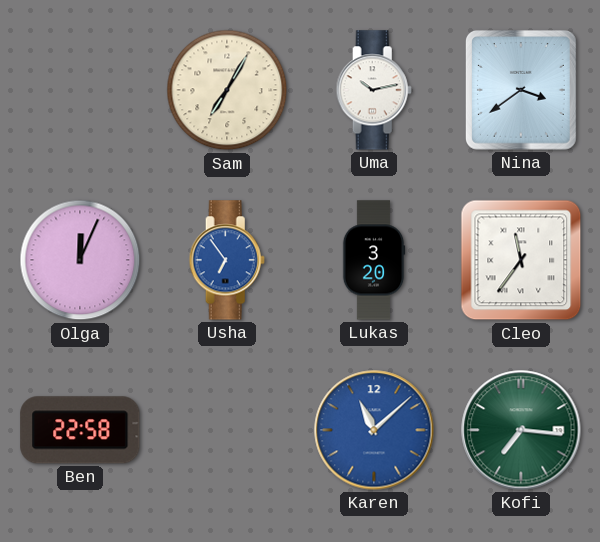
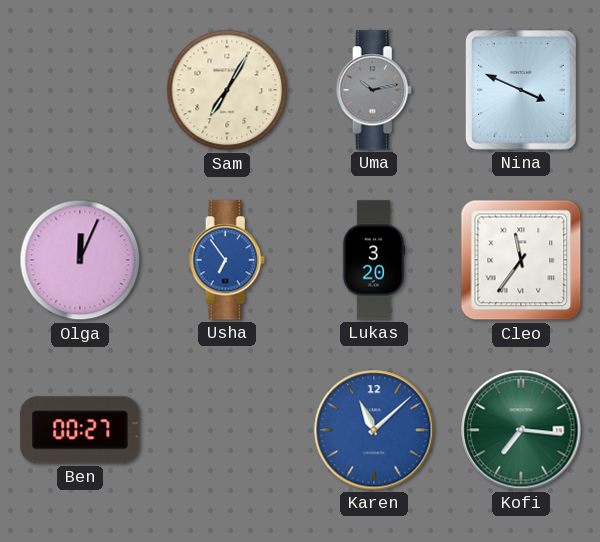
Uma dial: white -> grey (374, 90)
Nina: 3:39 -> 3:49 (521, 90)
Ben: 22:58 -> 00:27 (80, 430)
